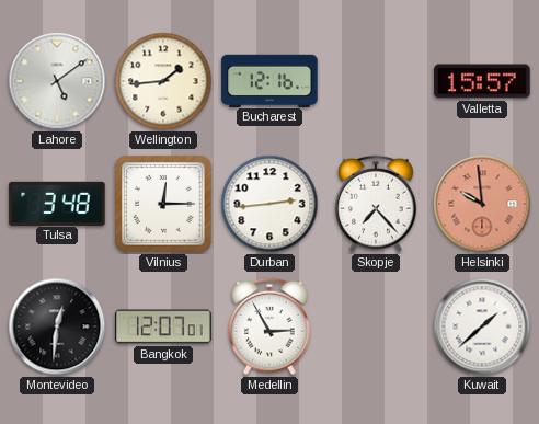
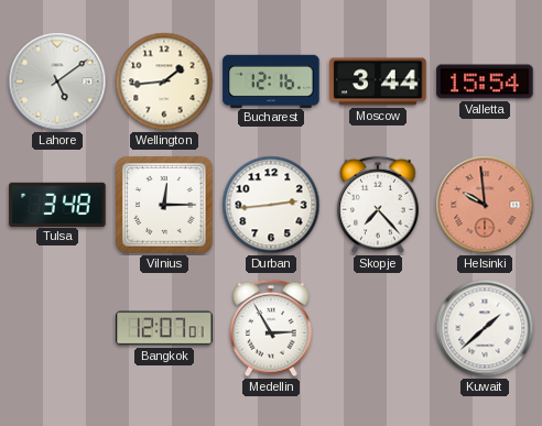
Moscow: none -> 3:44 (378, 81)
Valletta: 15:57 -> 15:54 (485, 81)
Montevideo: 12:31 -> none (57, 326)
